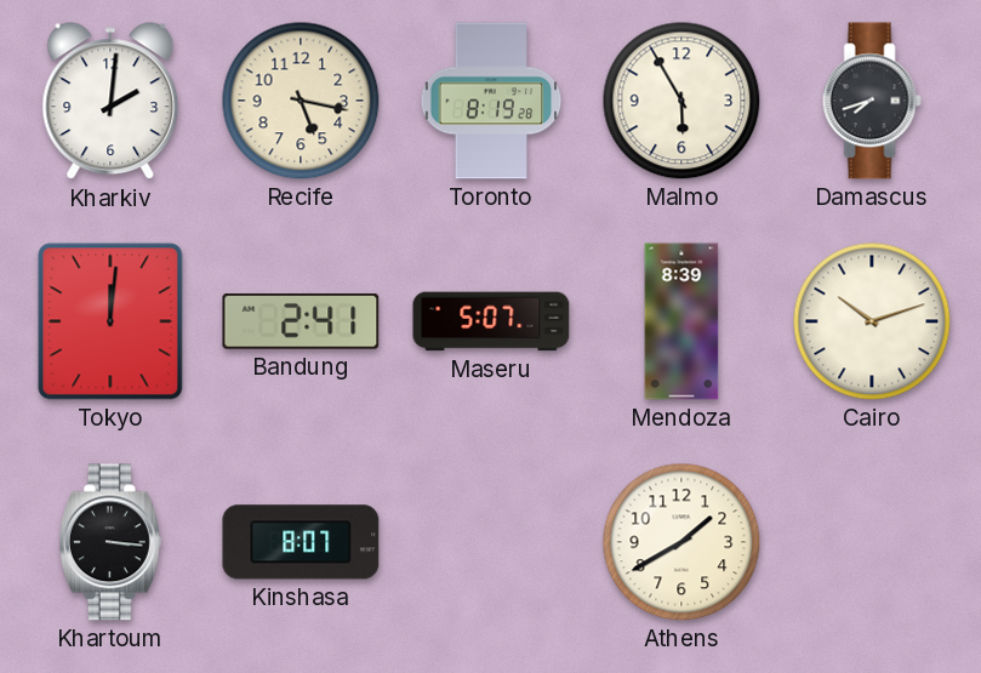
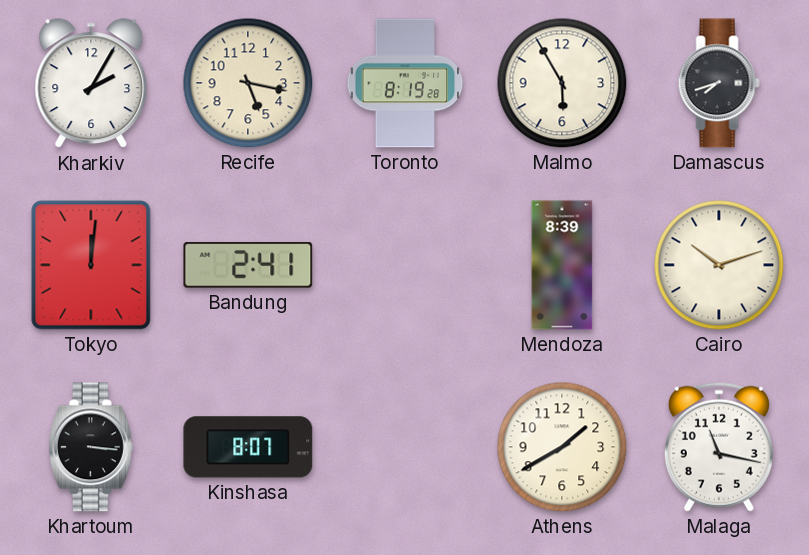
Kharkiv: 2:01 -> 2:05 (91, 84)
Maseru: 5:07 -> none (491, 321)
Malaga: none -> 11:17 (719, 447)
